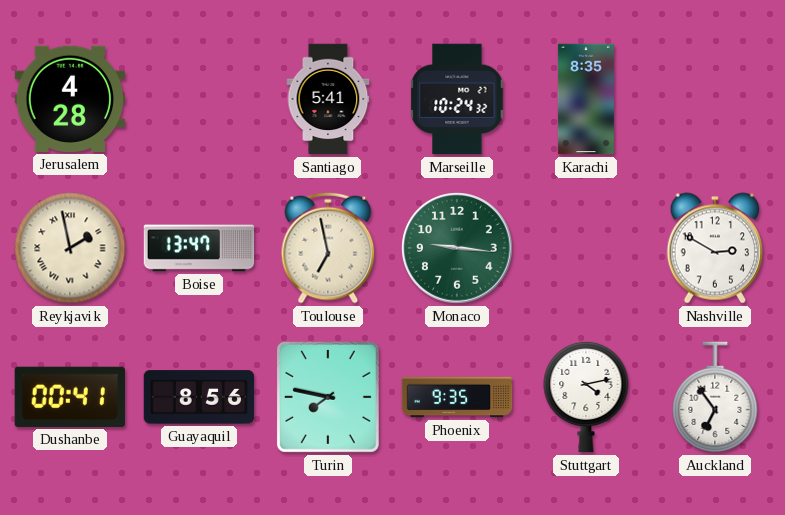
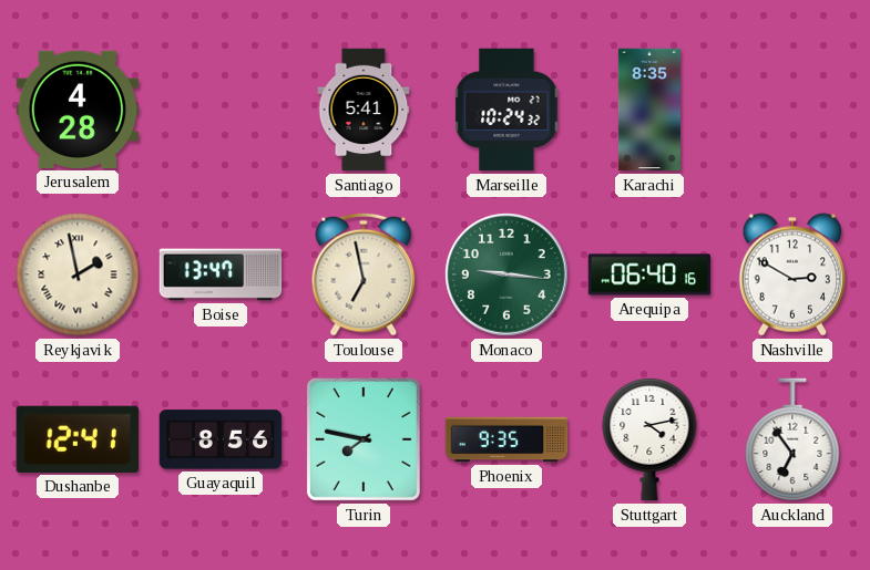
Arequipa: none -> 06:40 (649, 274)
Dushanbe: 00:41 -> 12:41 (78, 439)
